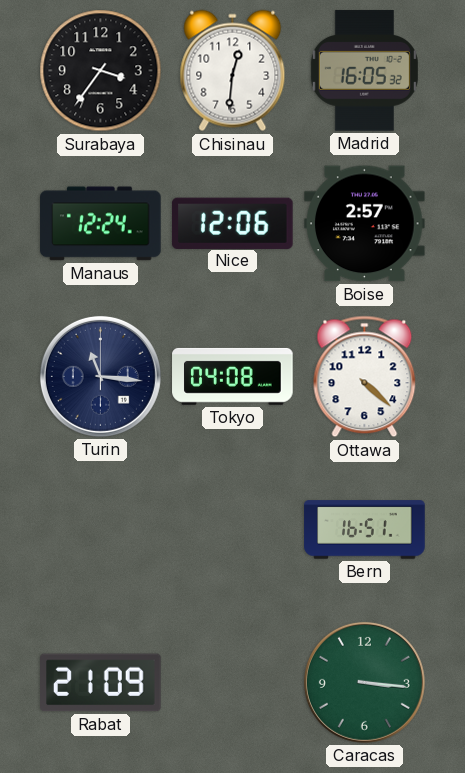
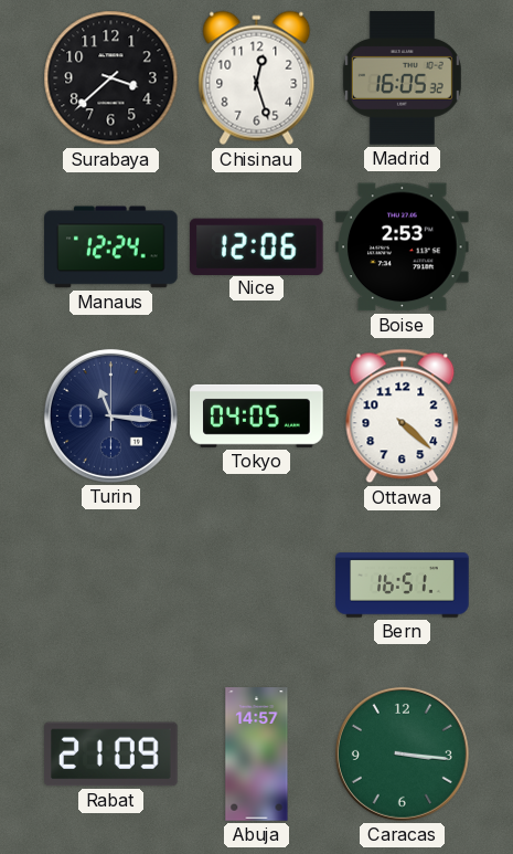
Surabaya: 3:36 -> 3:38 (111, 78)
Chisinau: 12:31 -> 12:27 (257, 78)
Boise: 2:57 -> 2:53 (403, 247)
Tokyo: 04:08 -> 04:05 (257, 415)
Abuja: none -> 14:57 (257, 755)
